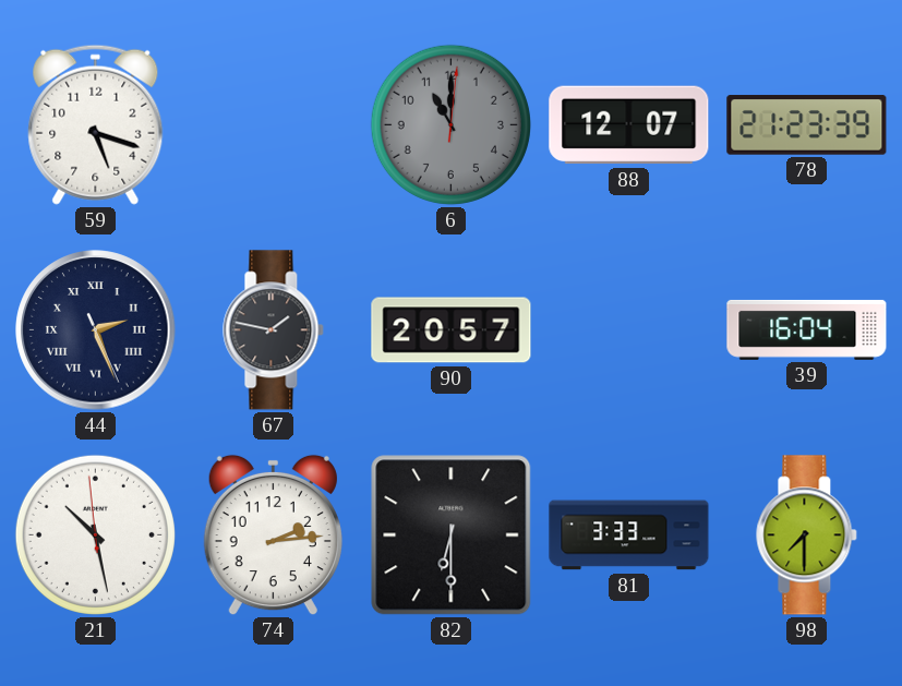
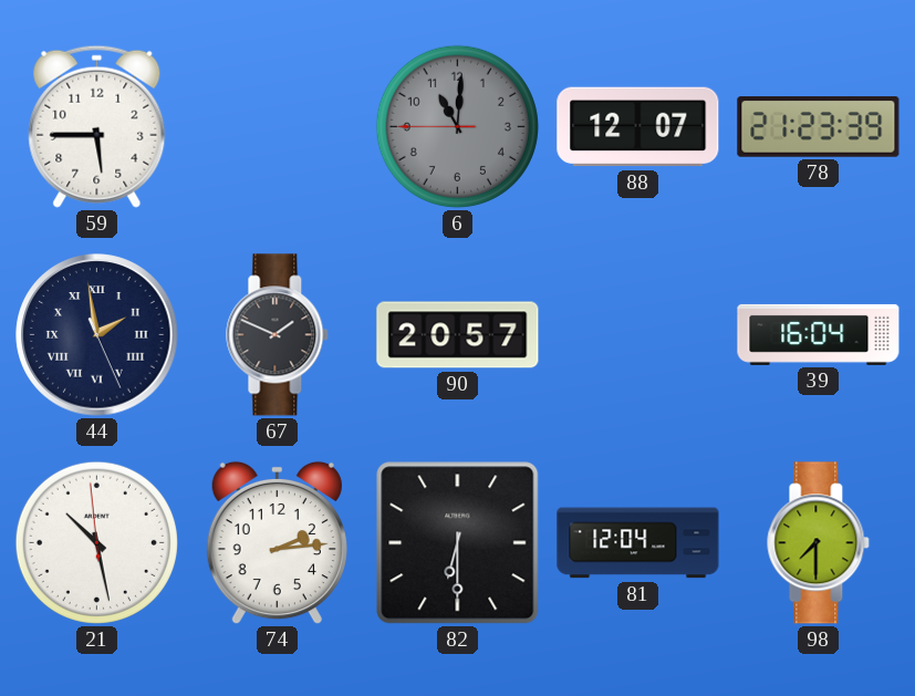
59: 5:18 -> 5:45 (97, 126)
6: 11:00:01 -> 11:00:45 (457, 126)
44: 2:26 -> 1:58 (97, 335)
67: 1:47 -> 1:49 (278, 335)
81: 3:33 -> 12:04 (638, 543)
